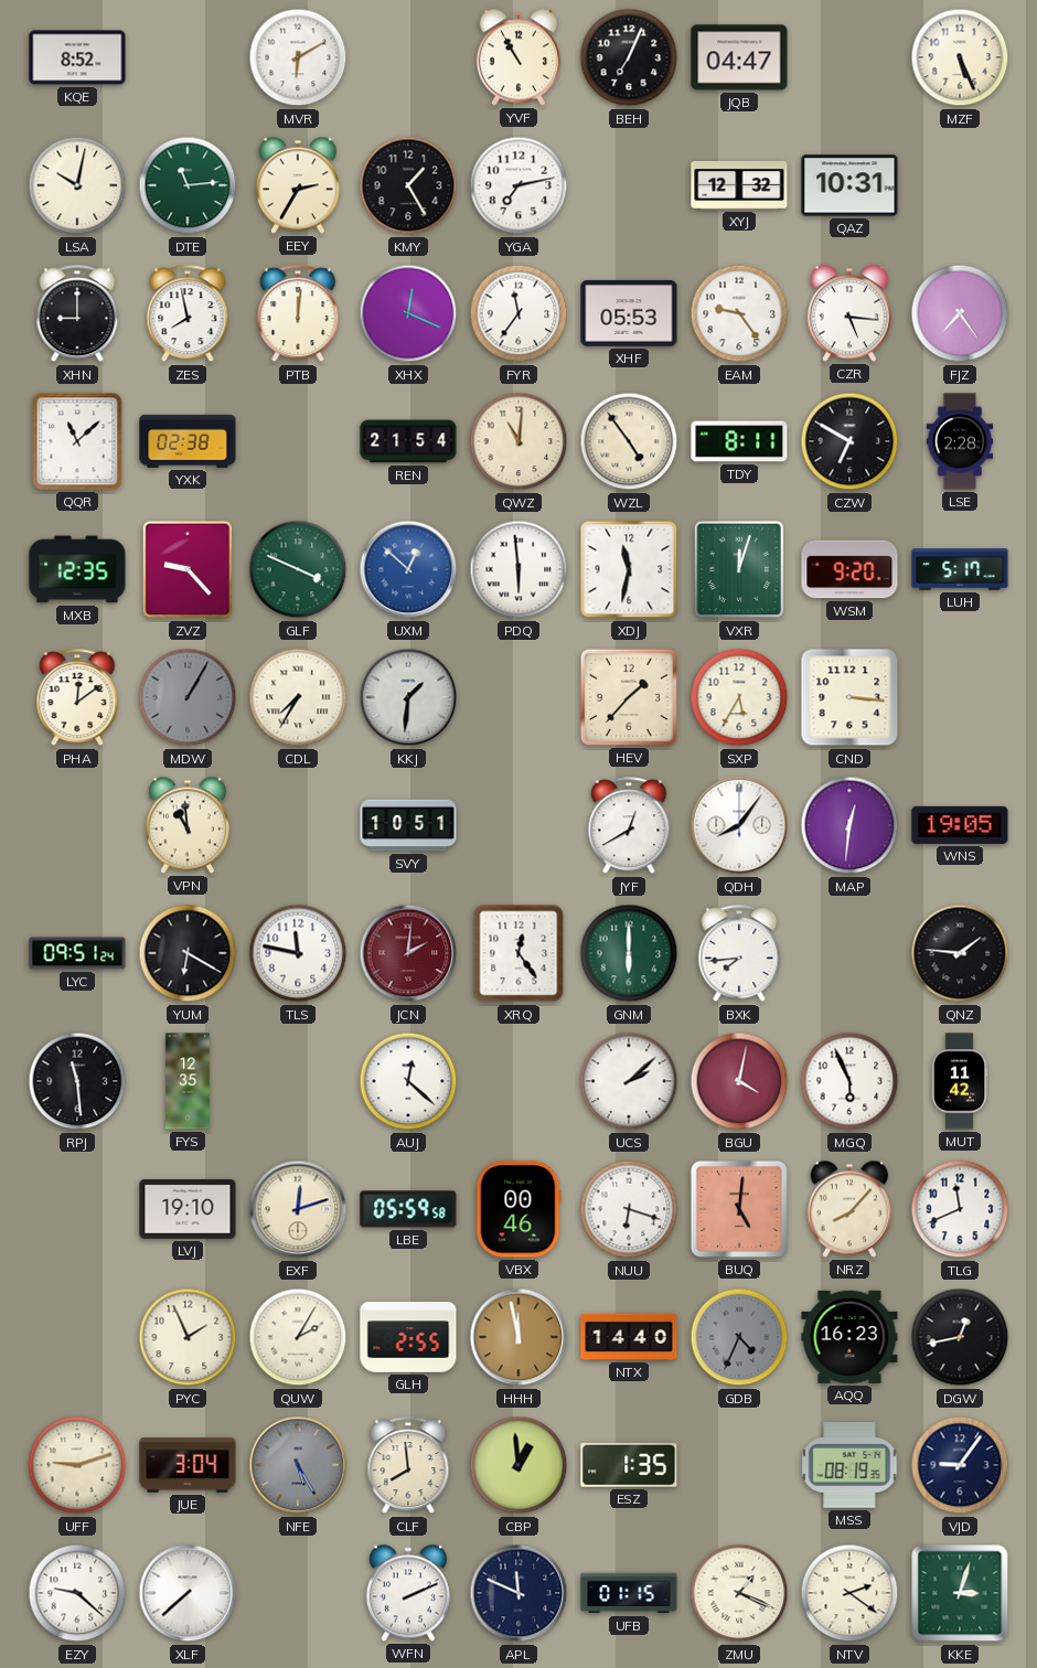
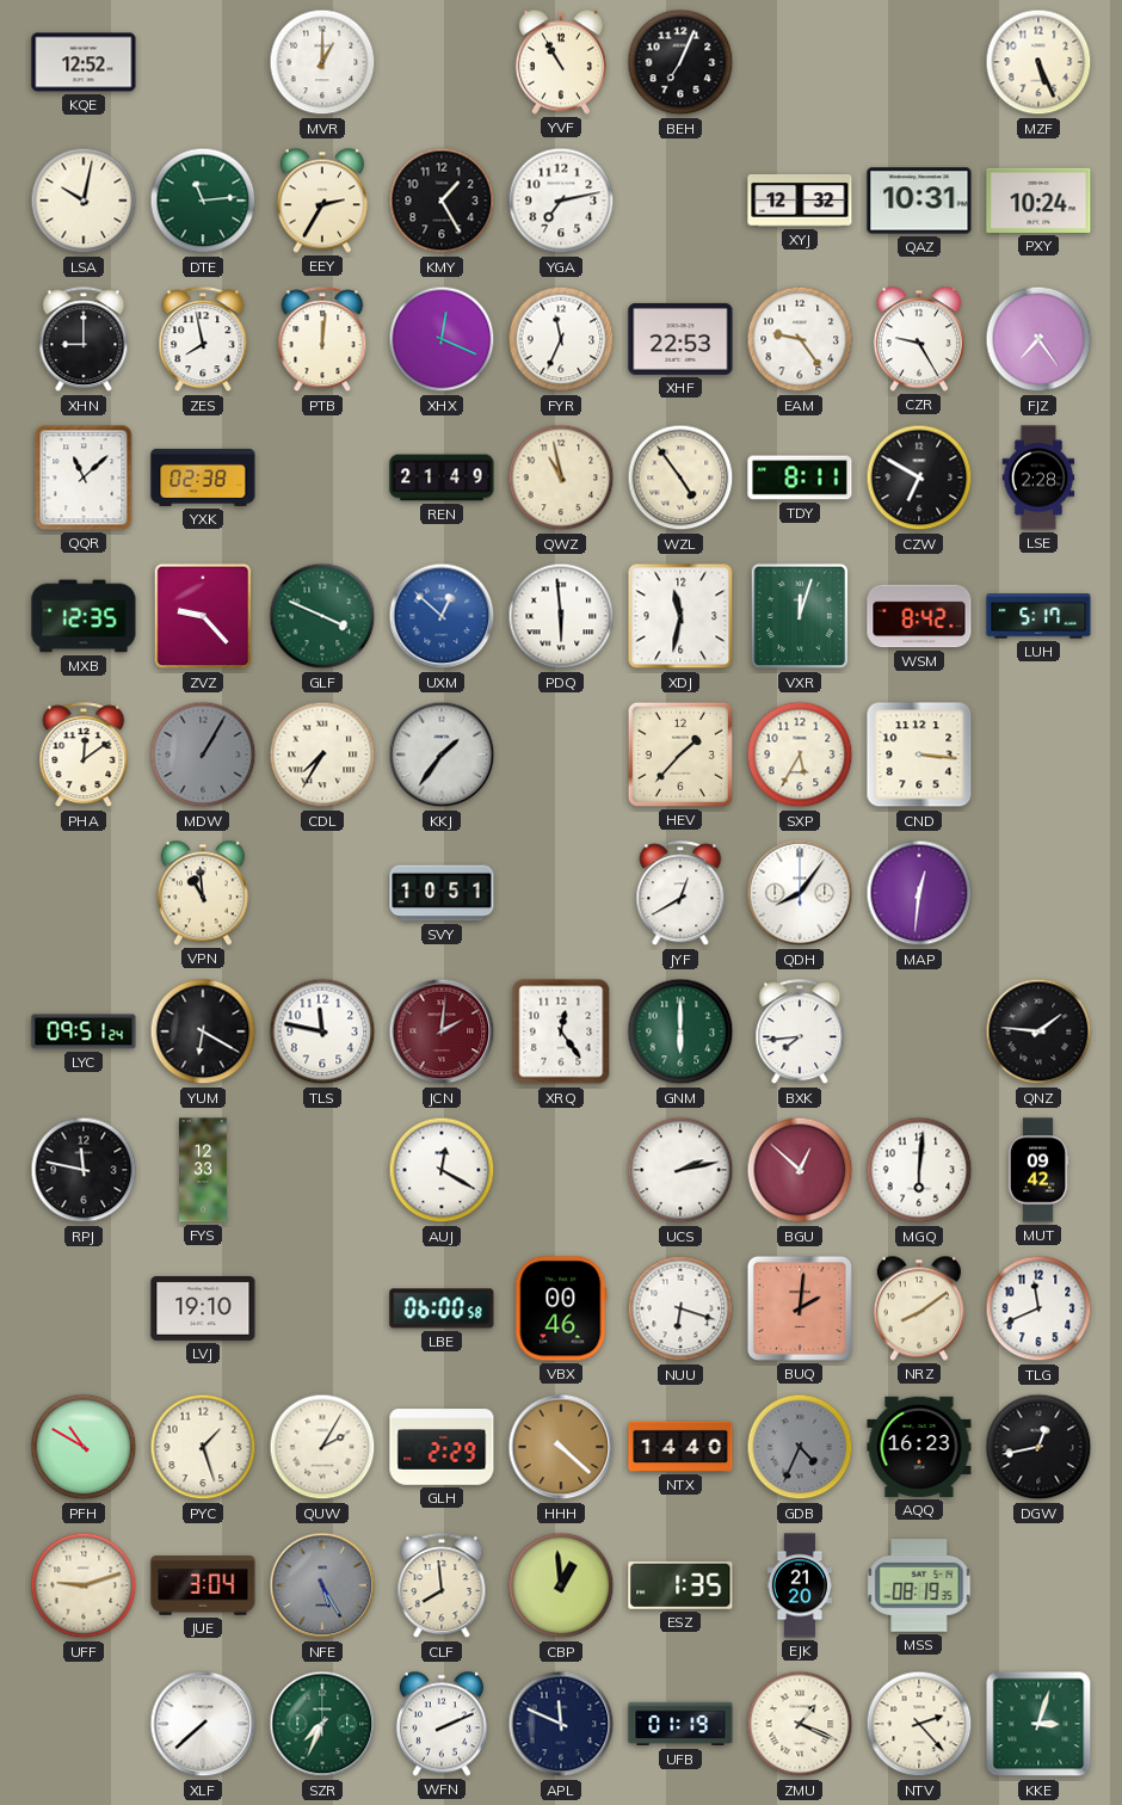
KQE: 8:52 -> 12:52 (84, 62)
MVR: 6:10 -> 1:00 (322, 62)
JQB: 04:47 -> none (739, 57)
PXY: none -> 10:24 (1038, 201)
FYR: 11:36 -> 11:34 (561, 339)
XHF: 05:53 -> 22:53 (680, 339)
CZR: 5:16 -> 9:25 (919, 339)
REN: 21:54 -> 21:49 (442, 478)
QWZ: 11:01 -> 10:58 (561, 478)
WSM: 9:20 -> 8:42 (919, 616)
KKJ: 1:31 -> 1:36 (442, 754)
WNS: 19:05 -> none (960, 825)
RPJ: 11:29 -> 11:47 (84, 1170)
FYS: 12:35 -> 12:33 (204, 1170)
AUJ: 12:22 -> 12:20 (442, 1170)
UCS: 2:08 -> 2:13 (680, 1170)
BGU: 4:02 -> 12:52 (800, 1170)
MGQ: 5:56 -> 6:01 (919, 1170)
MUT: 11:42 -> 09:42 (1038, 1170)
EXF: 12:12 -> none (298, 1209)
LBE: 05:59 -> 06:00 (442, 1308)
BUQ: 5:01 -> 2:01 (800, 1308)
NRZ: 8:07 -> 8:09 (919, 1308)
PFH: none -> 10:50 (84, 1447)
PYC: 1:56 -> 1:27 (203, 1447)
GLH: 2:55 -> 2:29 (442, 1447)
HHH: 11:58 -> 4:22 (561, 1447)
EJK: none -> 21:20 (799, 1585)
VJD: 9:06 -> none (960, 1465)
EZY: 9:22 -> none (77, 1593)
SZR: none -> 7:34 (322, 1724)
UFB: 01:15 -> 01:19 (680, 1724)
NTV: 2:21 -> 2:23 (919, 1724)
